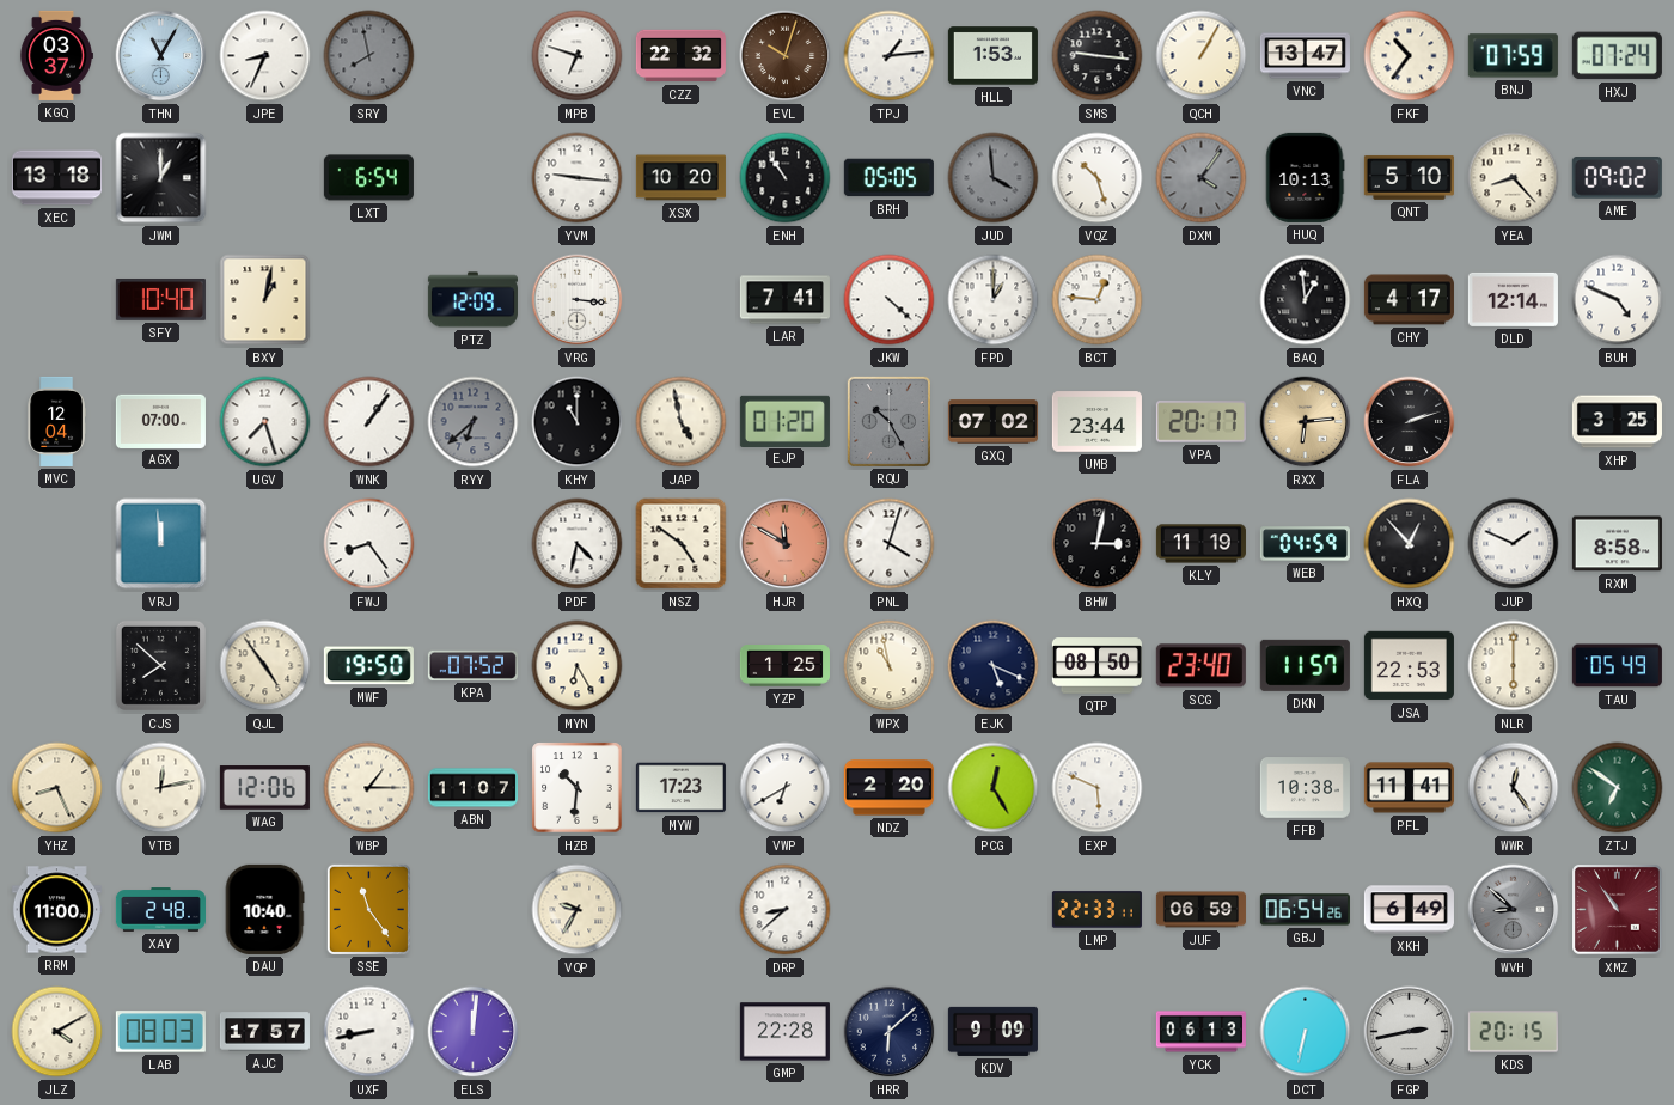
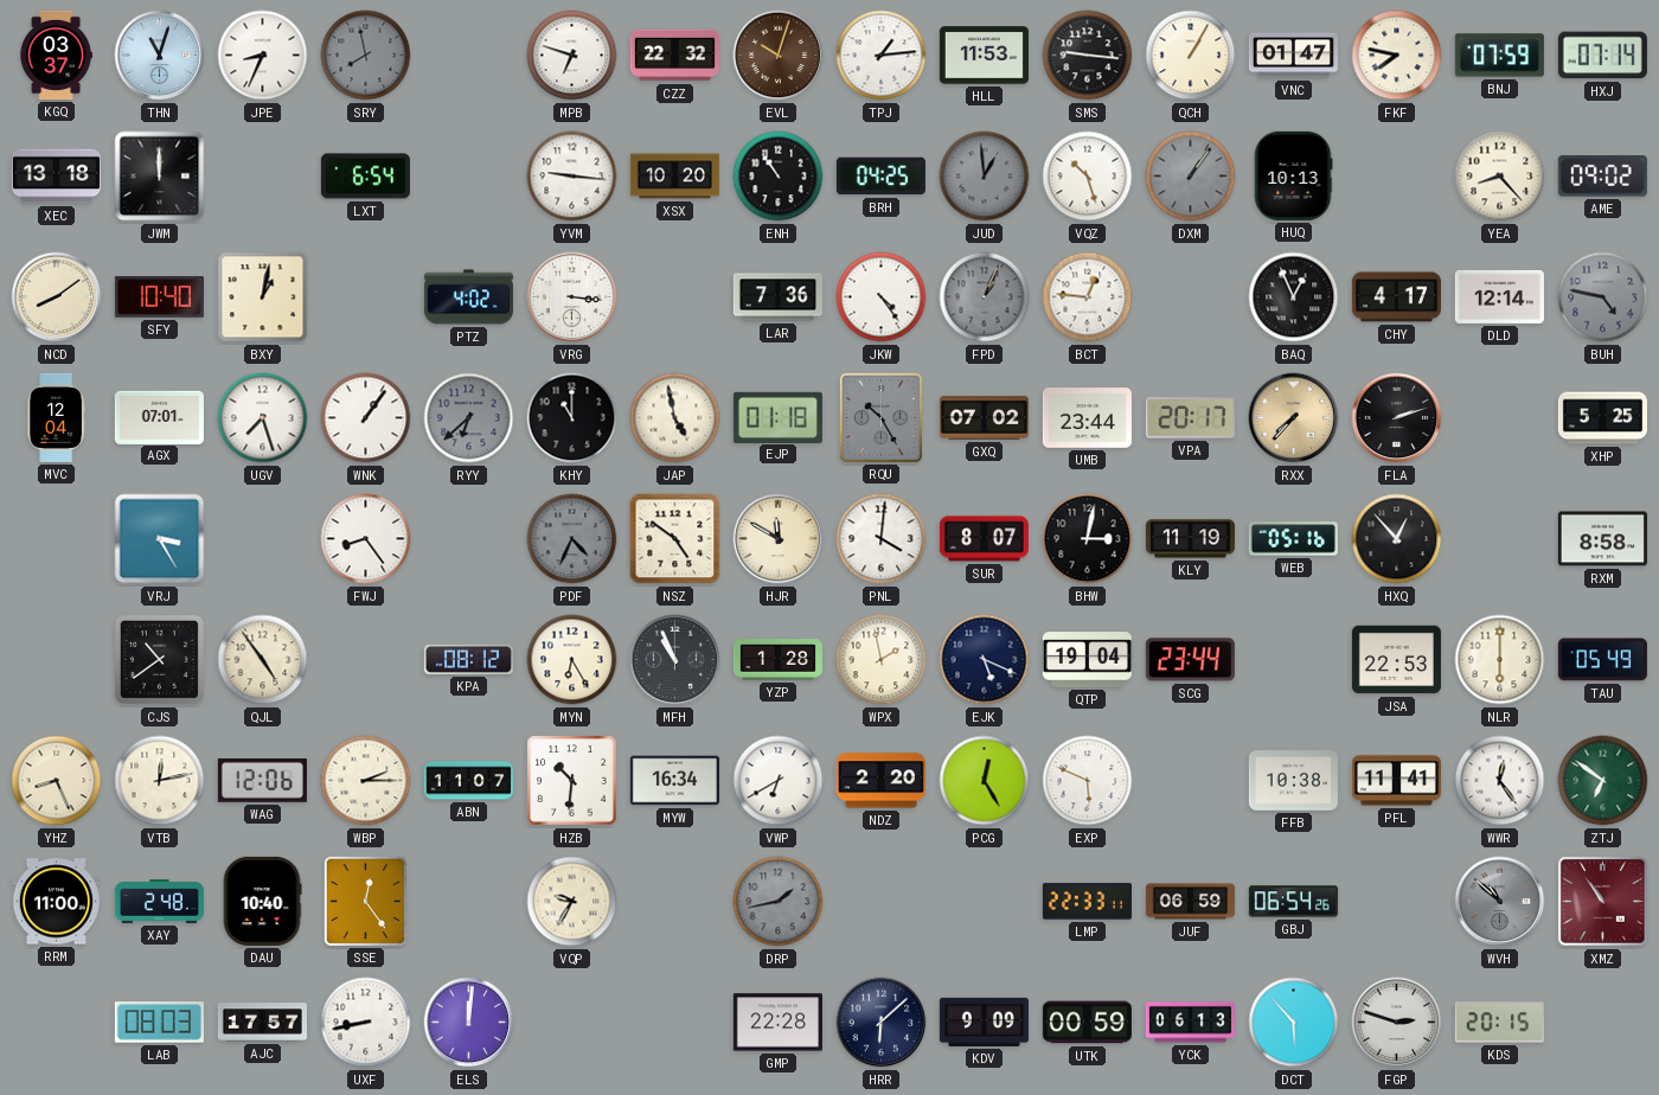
THN: 11:05 -> 11:03 (160, 56)
HLL: 1:53 -> 11:53 (984, 56)
VNC: 13:47 -> 01:47 (1293, 56)
FKF: 10:36 -> 7:47 (1397, 56)
HXJ: 07:24 -> 07:14 (1602, 56)
JWM: 1:00 -> 12:00 (160, 177)
BRH: 05:05 -> 04:25 (880, 177)
JUD: 3:59 -> 12:59 (985, 177)
DXM: 4:06 -> 1:06 (1191, 177)
QNT: 5:10 -> none (1409, 177)
NCD: none -> 8:09 (57, 297)
PTZ: 12:09 -> 4:02 (468, 297)
LAR: 7:41 -> 7:36 (777, 297)
JKW: 4:22 -> 4:24 (882, 297)
FPD: 1:00 -> 1:04 (985, 297)
FPD dial: white -> grey (985, 297)
BAQ: 12:59 -> 12:56 (1294, 297)
BUH: 4:49 -> 4:47 (1603, 297)
BUH dial: white -> grey (1603, 297)
AGX: 07:00 -> 07:01 (159, 417)
EJP: 01:20 -> 01:18 (777, 417)
RXX: 6:14 -> 7:37 (1294, 418)
XHP: 3:25 -> 5:25 (1602, 418)
VRJ: 11:59 -> 3:25 (160, 539)
PDF: 4:32 -> 4:34 (572, 539)
PDF dial: white -> grey (572, 539)
HJR dial: salmon -> cream (779, 539)
PNL: 4:03 -> 4:01 (882, 539)
SUR: none -> 8:07 (984, 539)
WEB: 04:59 -> 05:16 (1293, 539)
JUP: 1:49 -> none (1514, 544)
CJS: 7:52 -> 10:39 (159, 659)
MWF: 19:50 -> none (368, 666)
KPA: 07:52 -> 08:12 (468, 659)
MFH: none -> 10:56 (675, 660)
YZP: 1:25 -> 1:28 (777, 660)
WPX: 10:58 -> 1:58 (882, 660)
QTP: 08:50 -> 19:04 (1087, 660)
SCG: 23:40 -> 23:44 (1190, 660)
DKN: 11:57 -> none (1305, 665)
WBP: 1:15 -> 2:15 (366, 781)
MYW: 17:23 -> 16:34 (674, 781)
SSE: 11:24 -> 12:24 (365, 901)
DRP: 8:38 -> 1:43 (779, 902)
DRP dial: white -> grey (779, 902)
XKH: 6:49 -> none (1409, 910)
WVH: 8:52 -> 10:52 (1500, 902)
JLZ: 4:10 -> none (57, 1032)
UTK: none -> 00:59 (1087, 1023)
DCT: 6:32 -> 5:53 (1294, 1023)
FGP: 2:43 -> 2:48 (1397, 1023)
